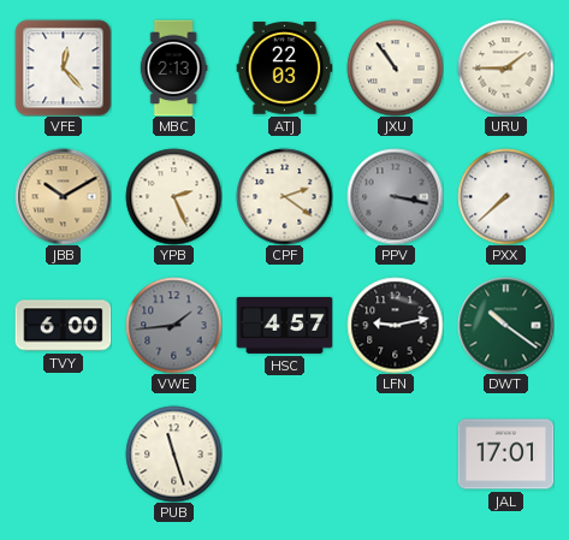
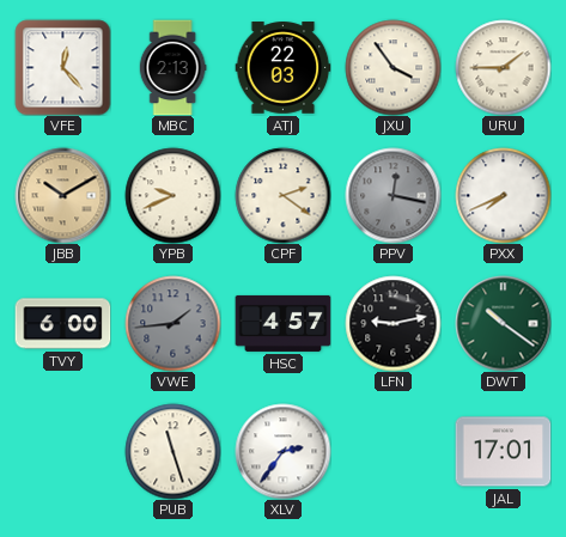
JXU: 10:54 -> 3:54 (392, 67)
YPB: 2:26 -> 9:41 (172, 195)
PPV: 3:17 -> 12:17 (392, 195)
PXX: 7:38 -> 7:41 (503, 195)
XLV: none -> 2:36 (282, 451)
